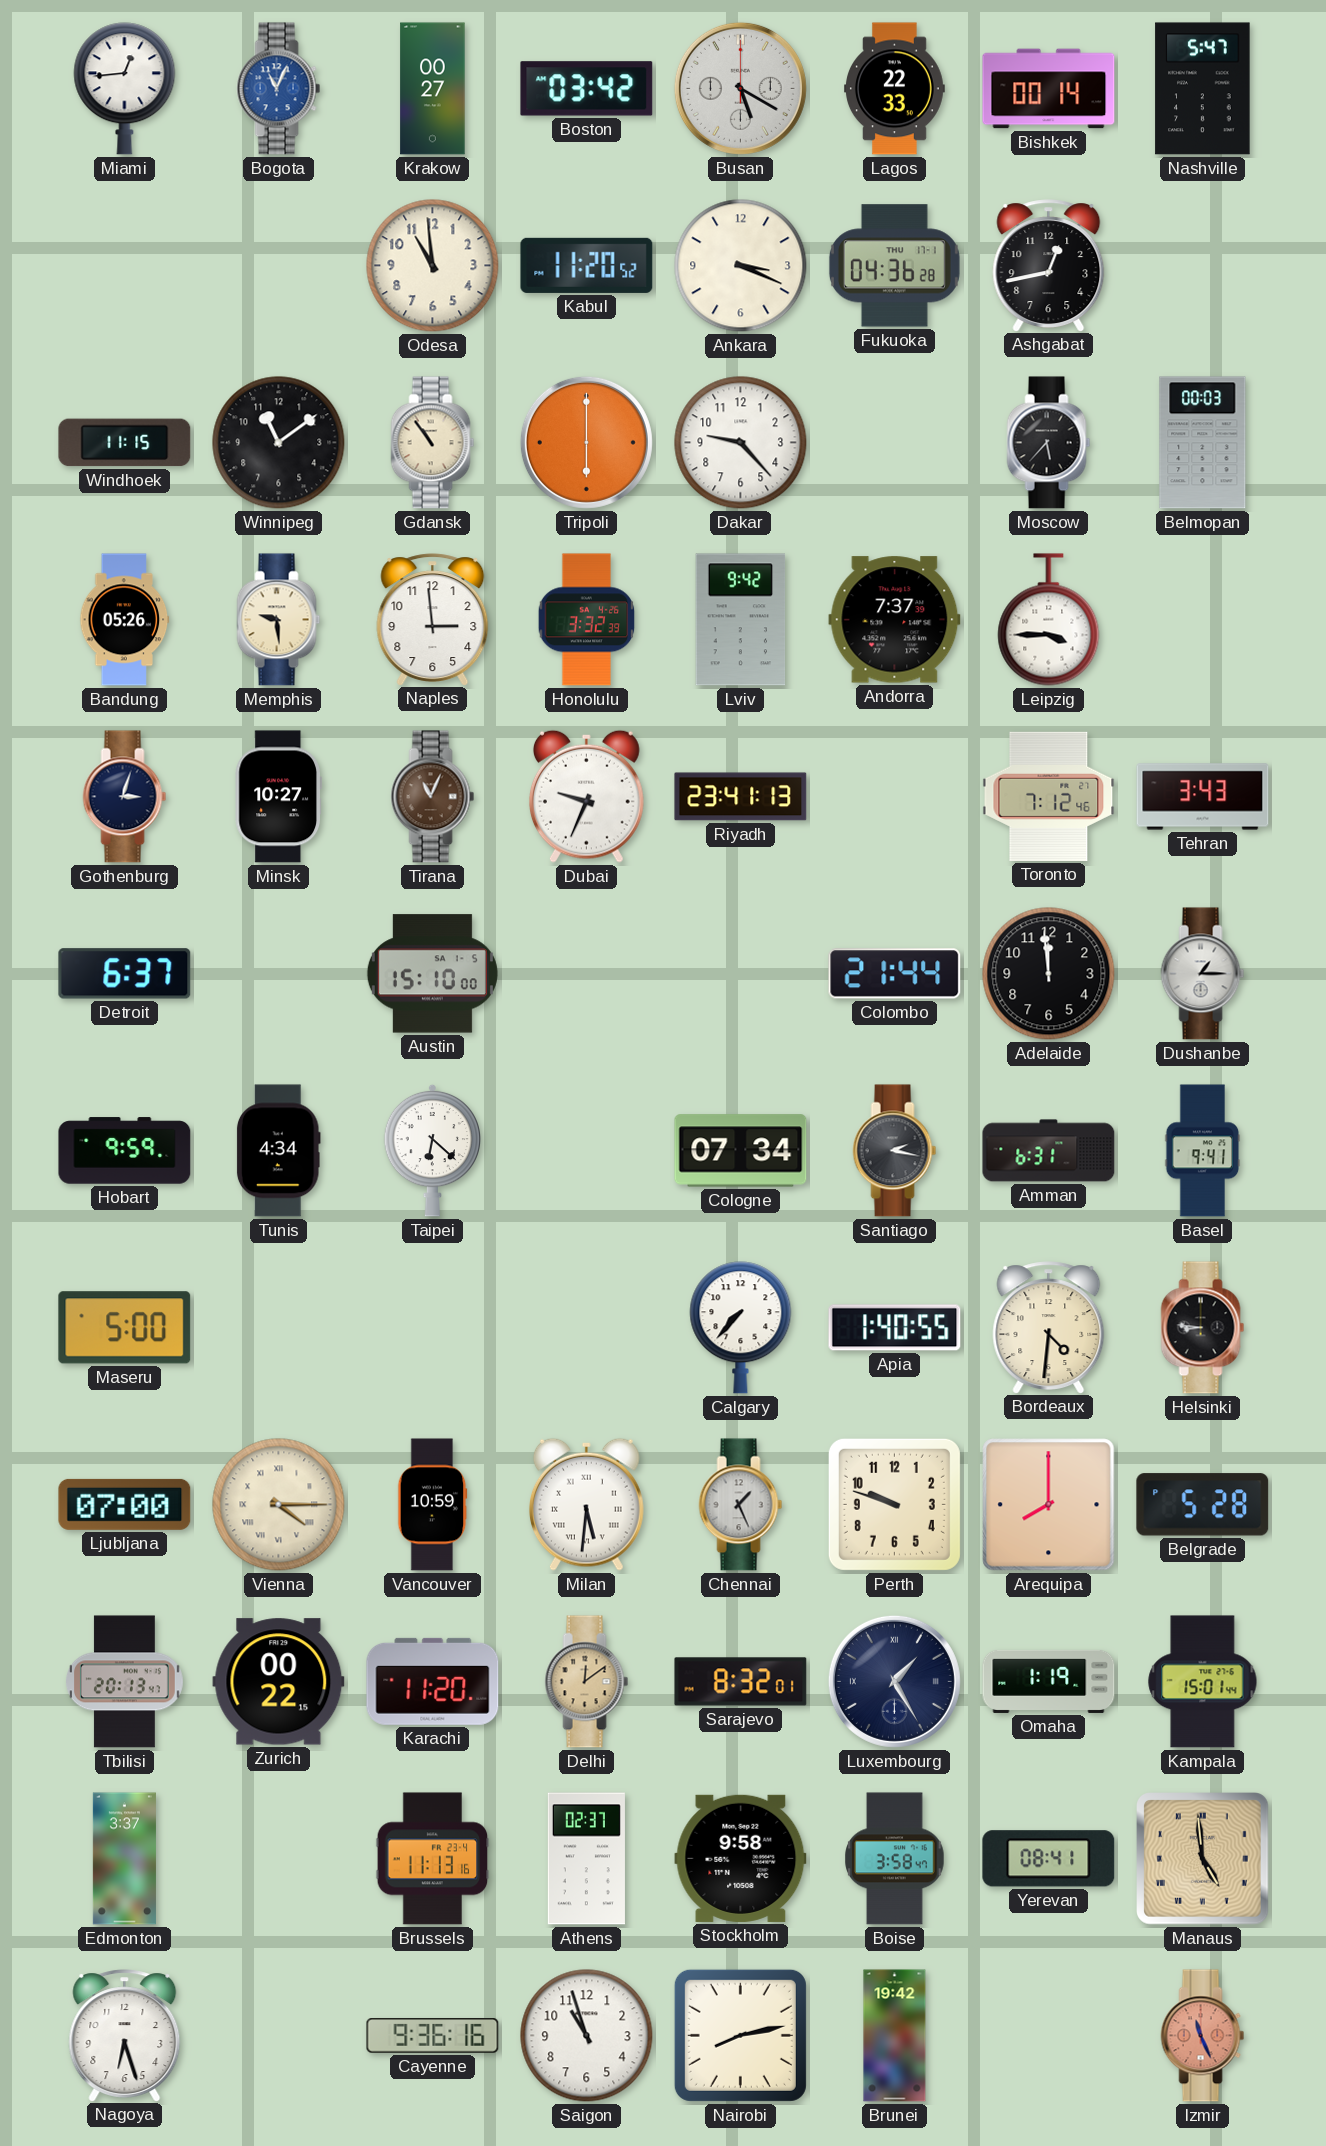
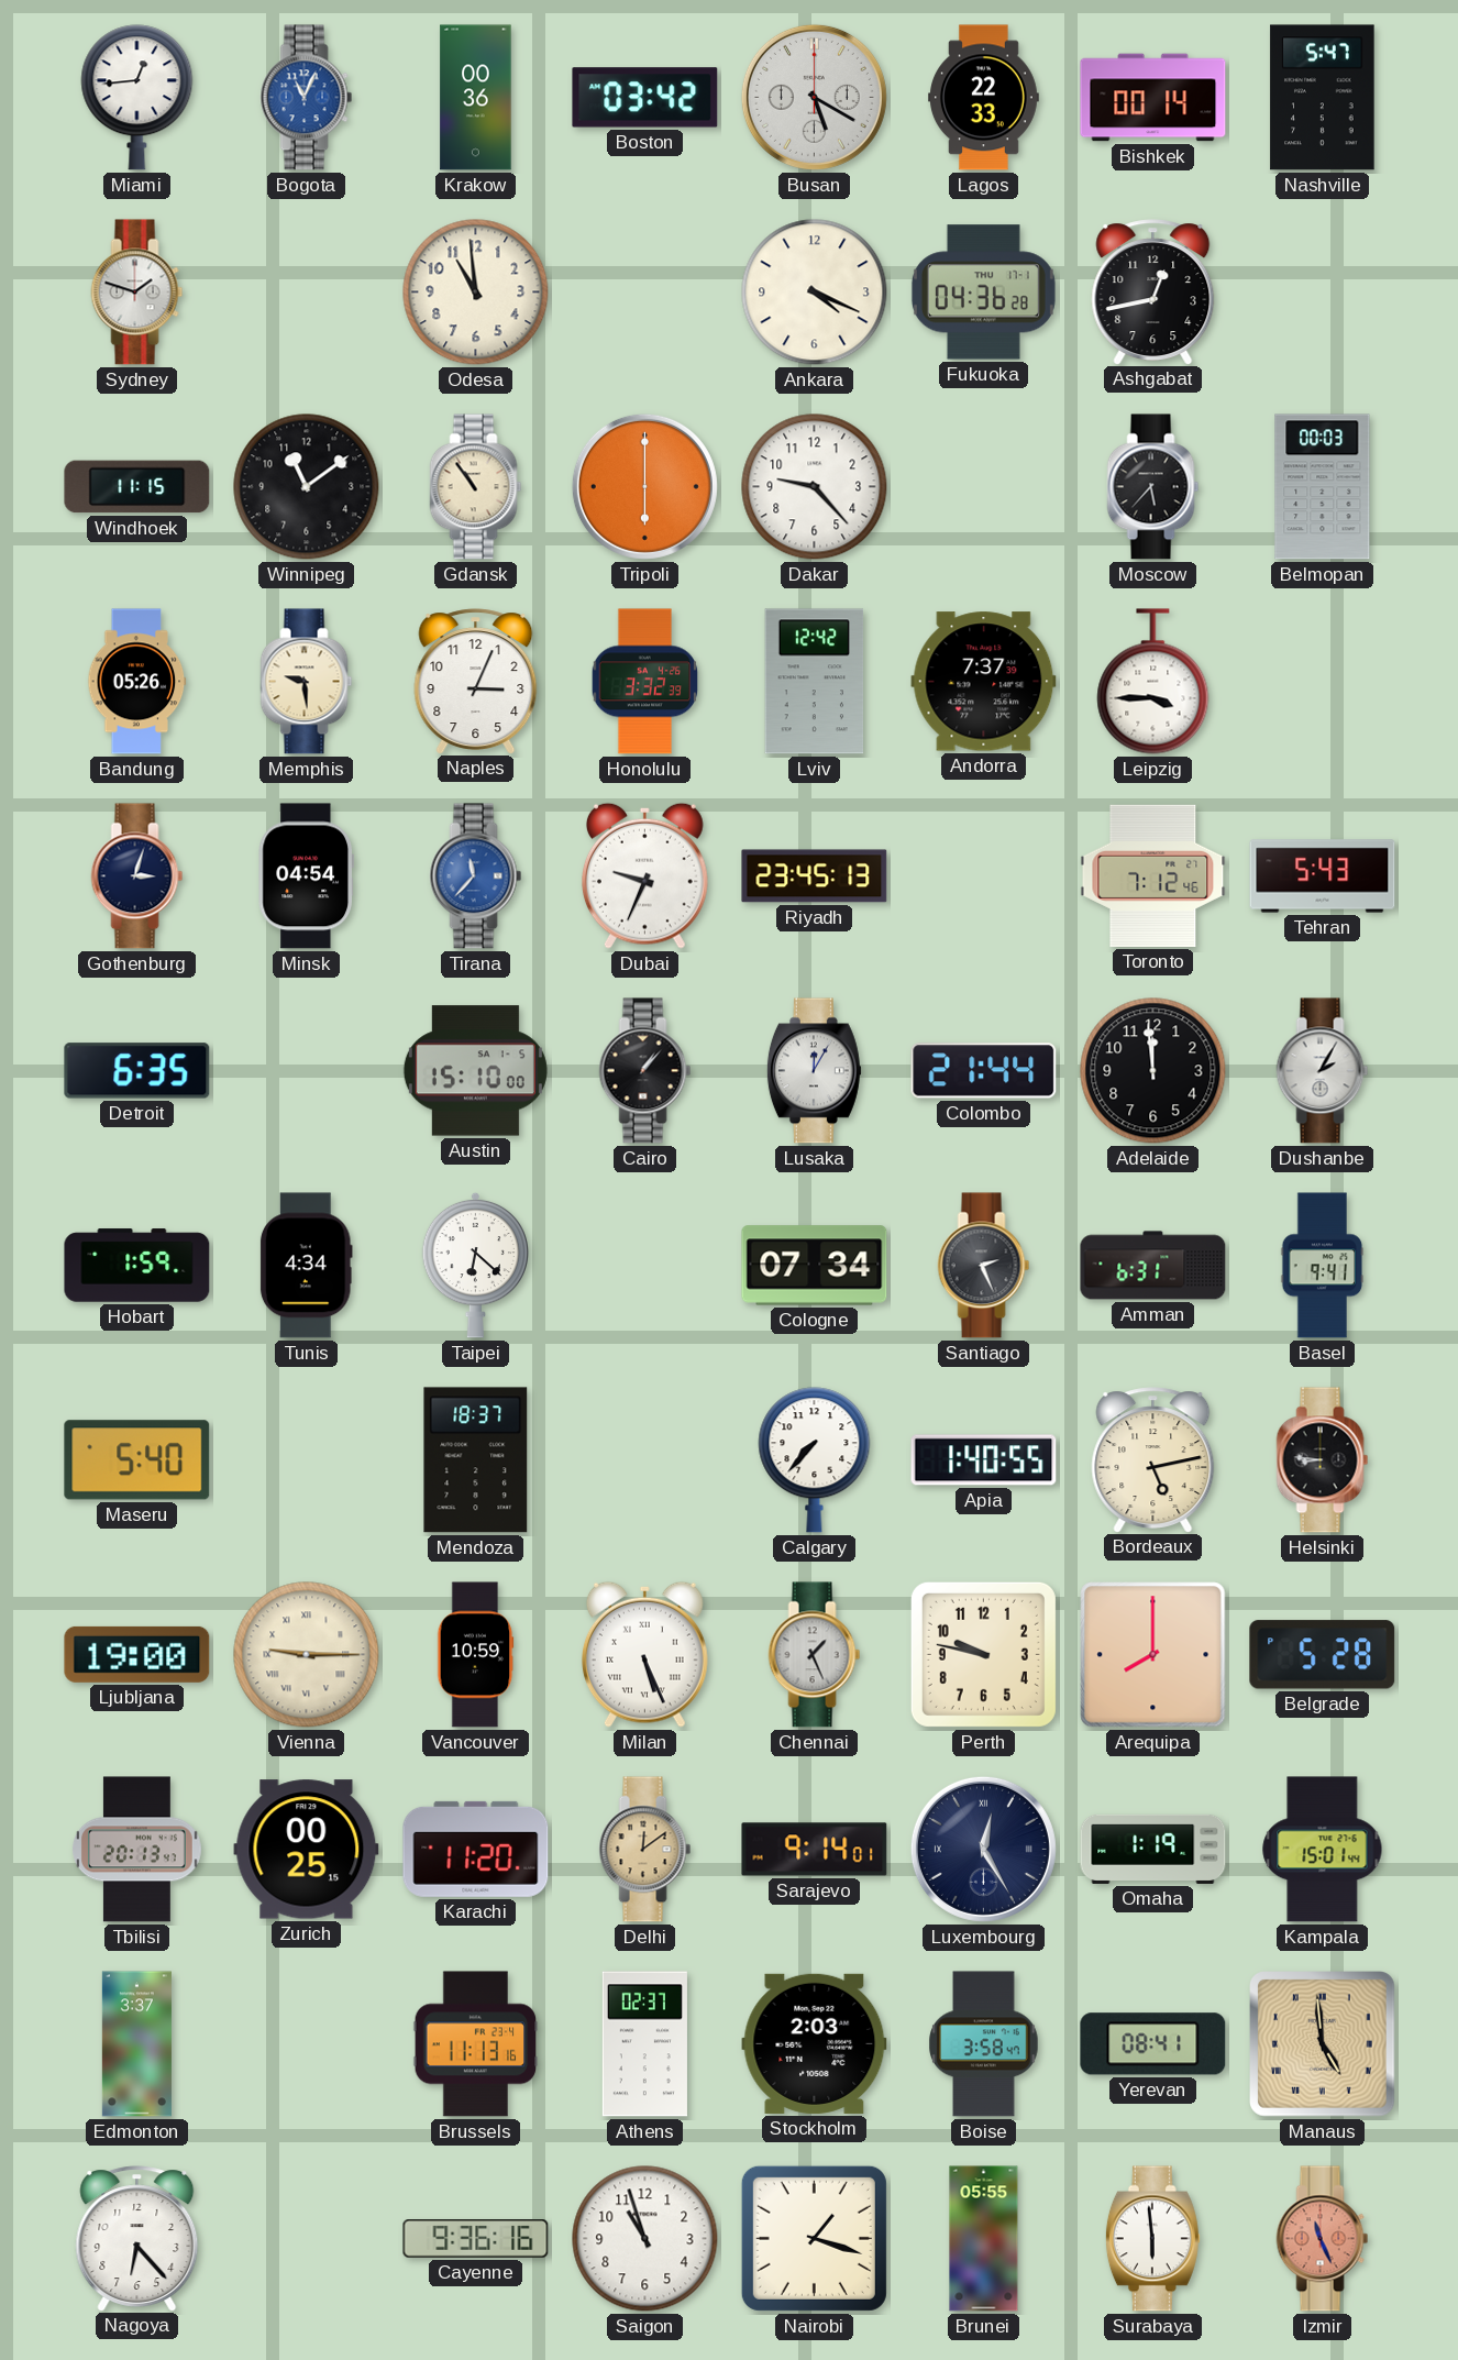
Krakow: 00:27 -> 00:36 (476, 98)
Sydney: none -> 1:48 (137, 293)
Kabul: 11:20 -> none (587, 265)
Ankara: 3:19 -> 4:19 (815, 293)
Naples: 2:59 -> 3:04 (476, 681)
Lviv: 9:42 -> 12:42 (815, 682)
Minsk: 10:27 -> 04:54 (306, 876)
Tirana: 11:04 -> 11:37 (476, 876)
Tirana dial: brown -> blue (476, 876)
Riyadh: 23:41 -> 23:45 (815, 876)
Tehran: 3:43 -> 5:43 (1323, 876)
Detroit: 6:37 -> 6:35 (137, 1071)
Cairo: none -> 1:07 (645, 1071)
Lusaka: none -> 12:05 (814, 1071)
Dushanbe: 1:15 -> 2:05 (1323, 1071)
Hobart: 9:59 -> 1:59 (137, 1266)
Santiago: 2:17 -> 2:26 (984, 1266)
Maseru: 5:00 -> 5:40 (137, 1460)
Mendoza: none -> 18:37 (476, 1460)
Bordeaux: 4:31 -> 5:13 (1153, 1459)
Ljubljana: 07:00 -> 19:00 (137, 1654)
Vienna: 4:15 -> 9:15 (307, 1655)
Milan: 5:31 -> 5:26 (644, 1654)
Perth: 9:48 -> 9:47 (983, 1654)
Zurich: 00:22 -> 00:25 (307, 1850)
Sarajevo: 8:32 -> 9:14 (815, 1850)
Luxembourg: 1:25 -> 12:25 (983, 1849)
Stockholm: 9:58 -> 2:03 (815, 2043)
Nagoya: 6:27 -> 6:23 (137, 2238)
Nairobi: 8:13 -> 1:18 (814, 2238)
Brunei: 19:42 -> 05:55 (984, 2239)
Surabaya: none -> 5:59 (1152, 2239)
